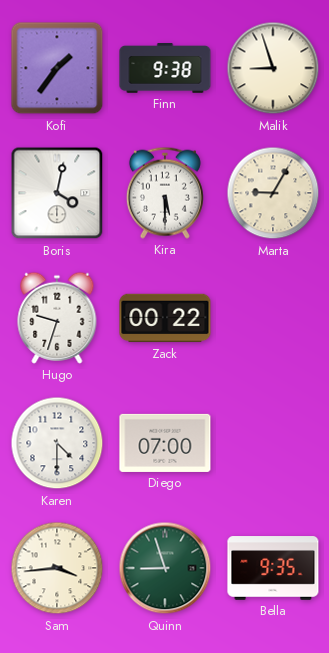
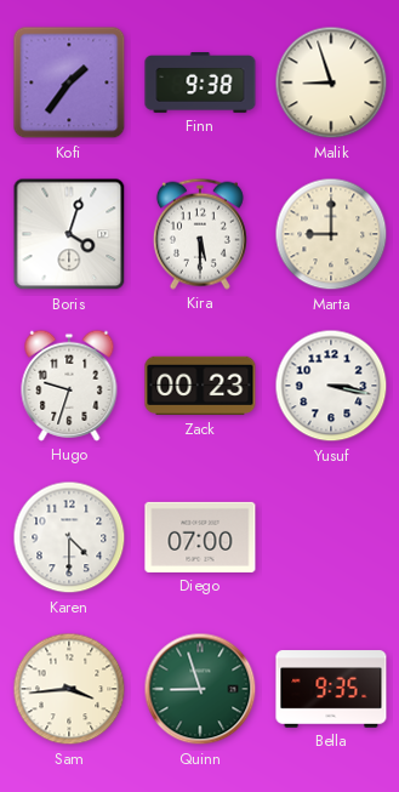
Boris: 4:02 -> 4:03 (69, 234)
Marta: 9:05 -> 9:00 (331, 234)
Zack: 00:22 -> 00:23 (200, 386)
Yusuf: none -> 3:17 (331, 386)
